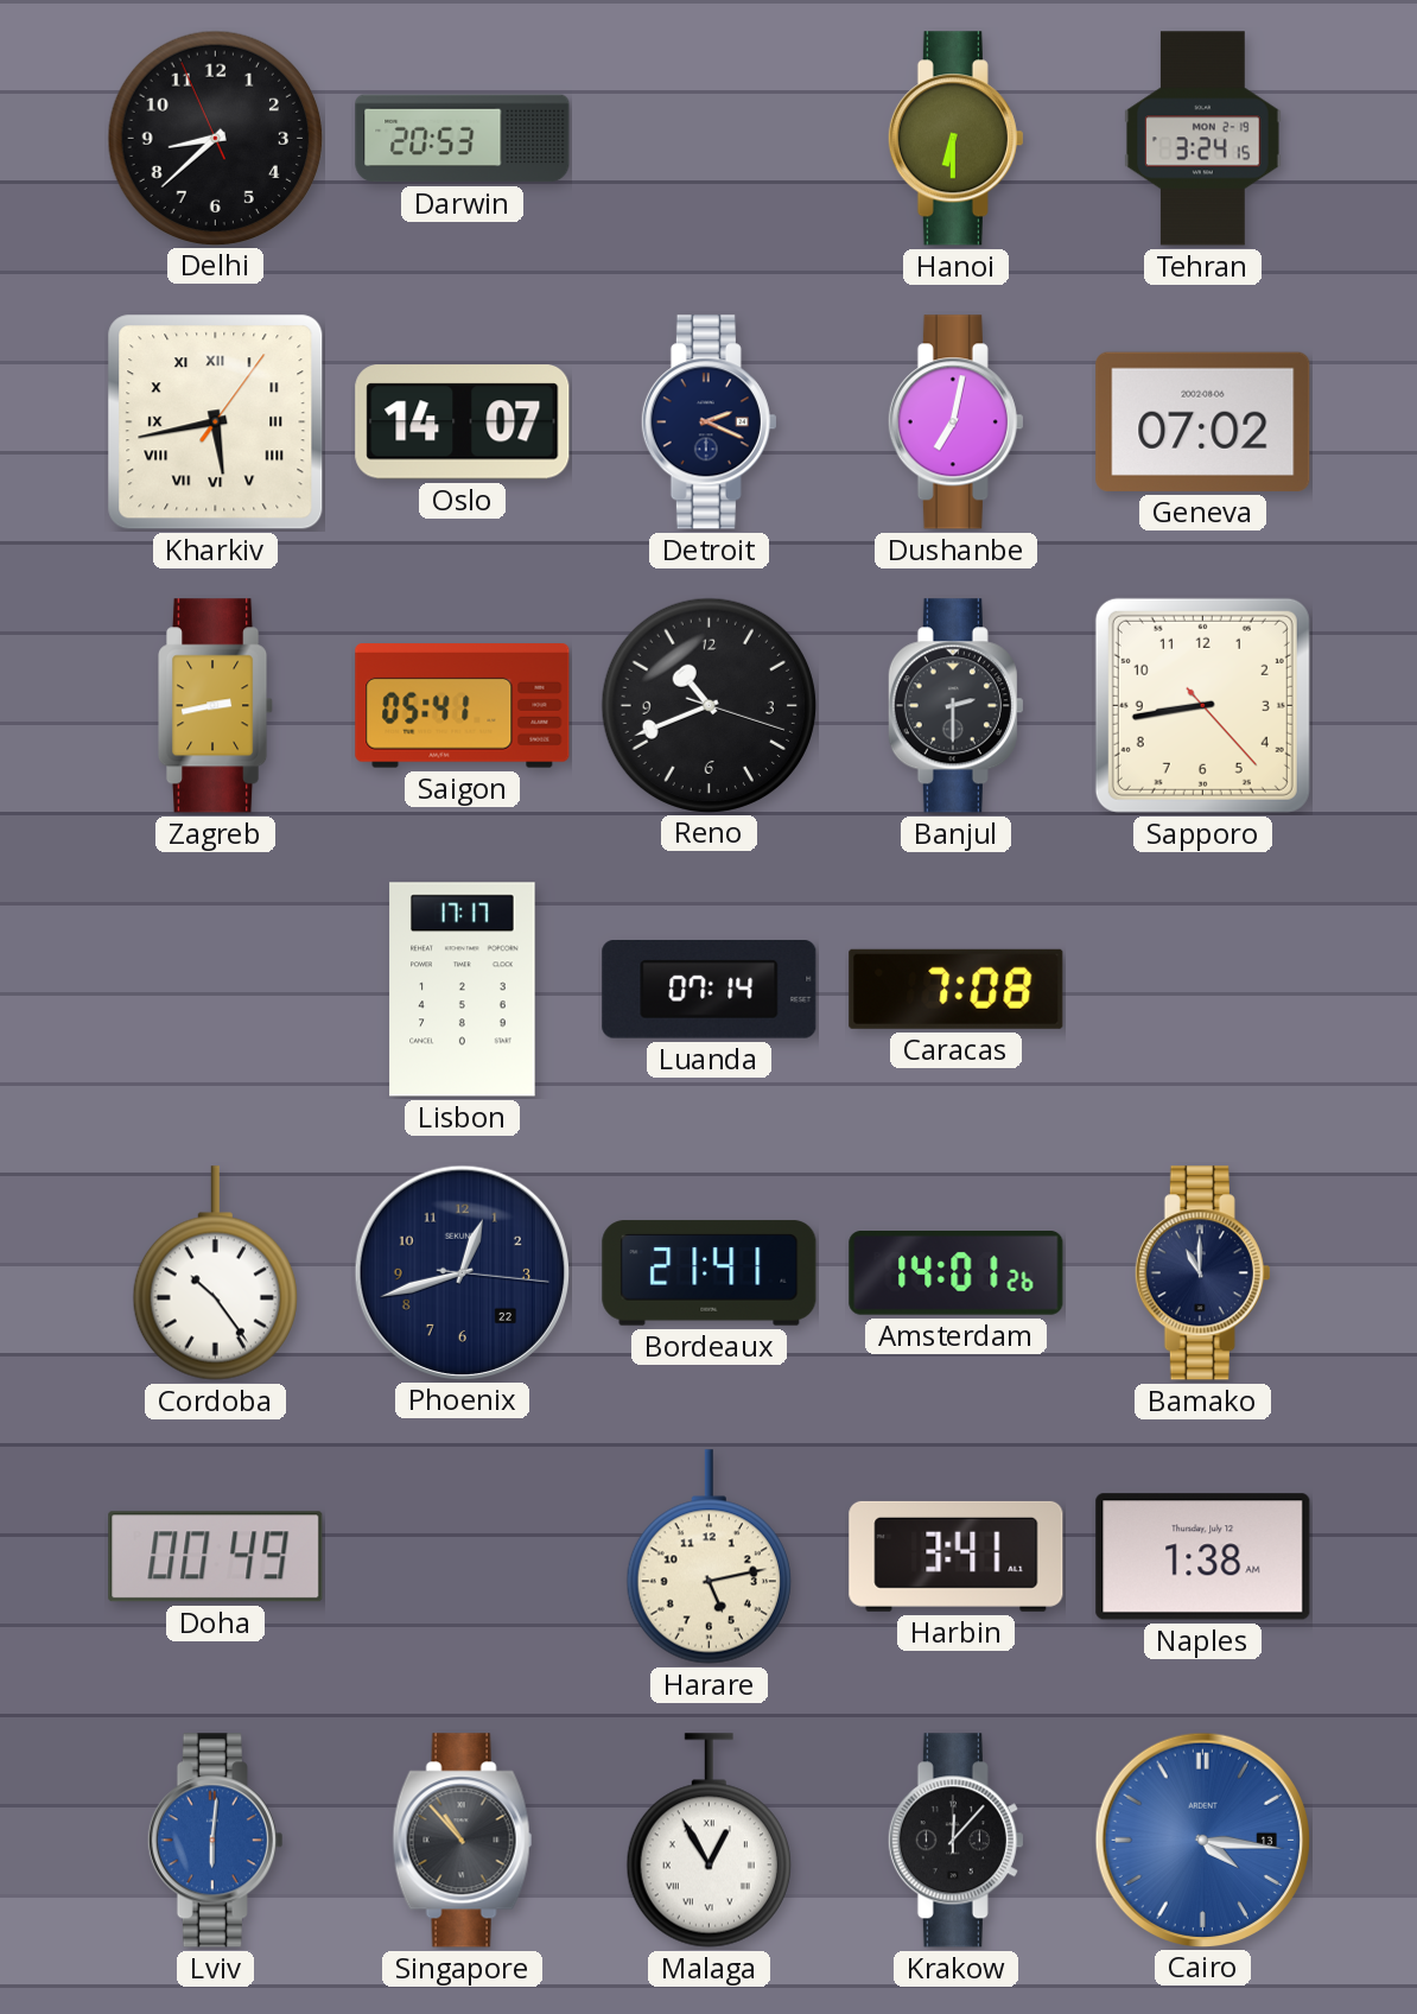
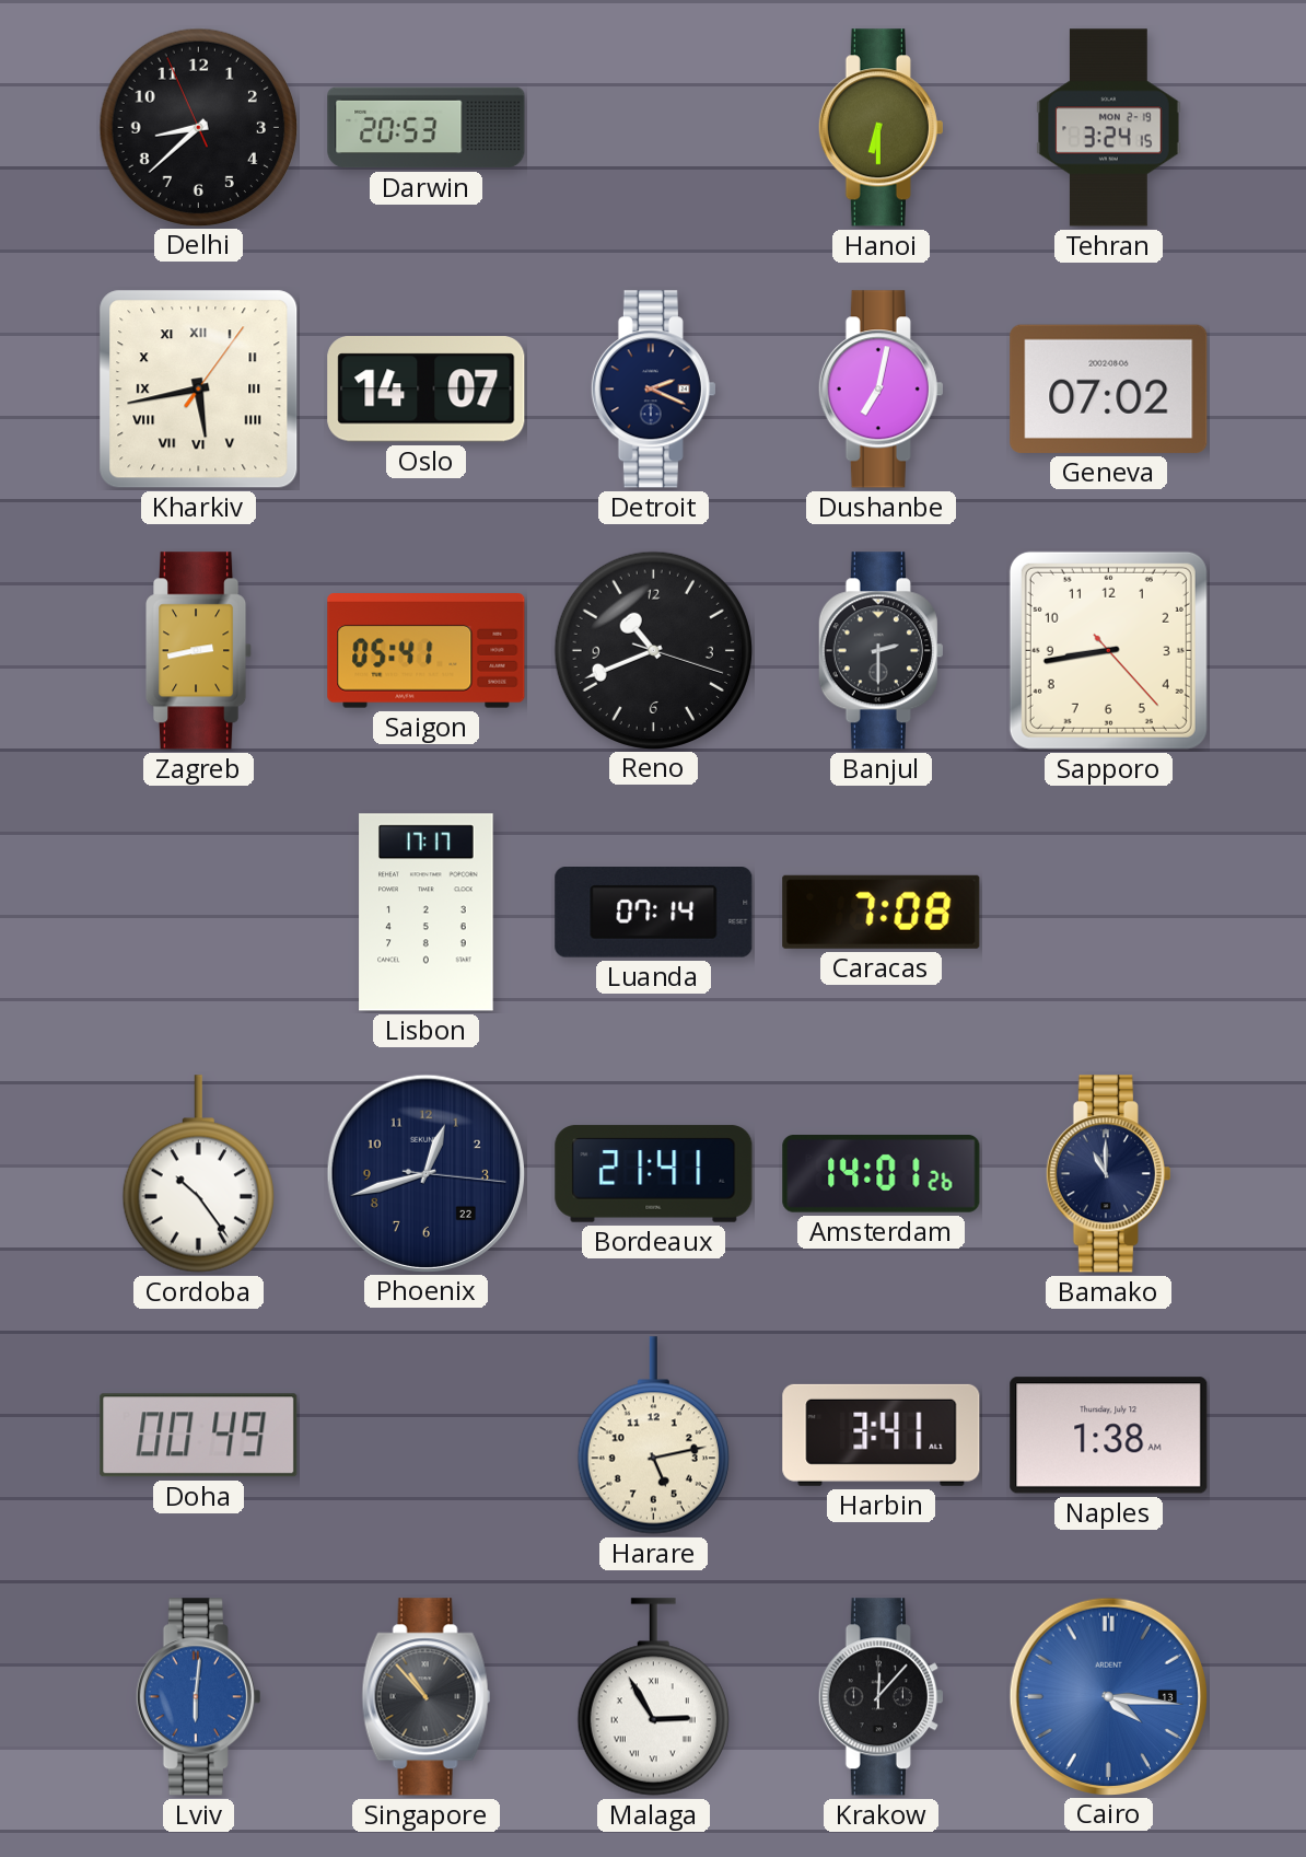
Malaga: 12:55 -> 2:55 (653, 1697)
